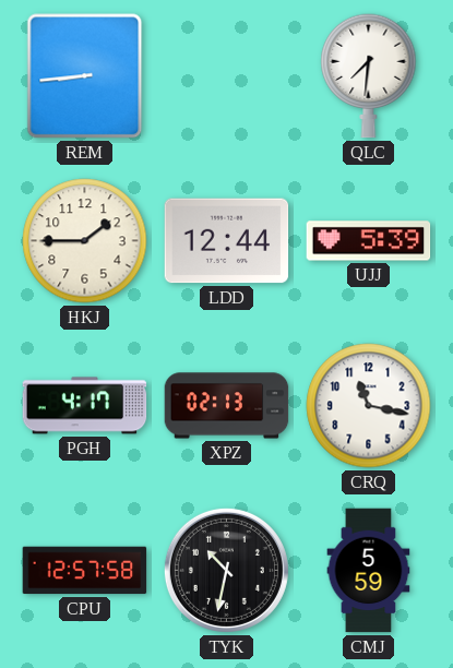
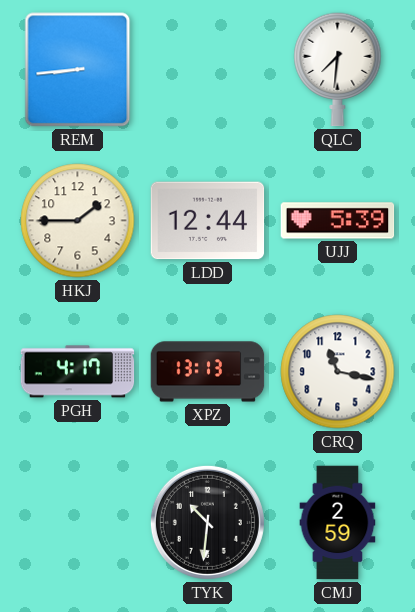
XPZ: 02:13 -> 13:13 (208, 372)
CPU: 12:57 -> none (85, 571)
TYK: 10:32 -> 10:31 (207, 522)
CMJ: 5:59 -> 2:59 (338, 523)
